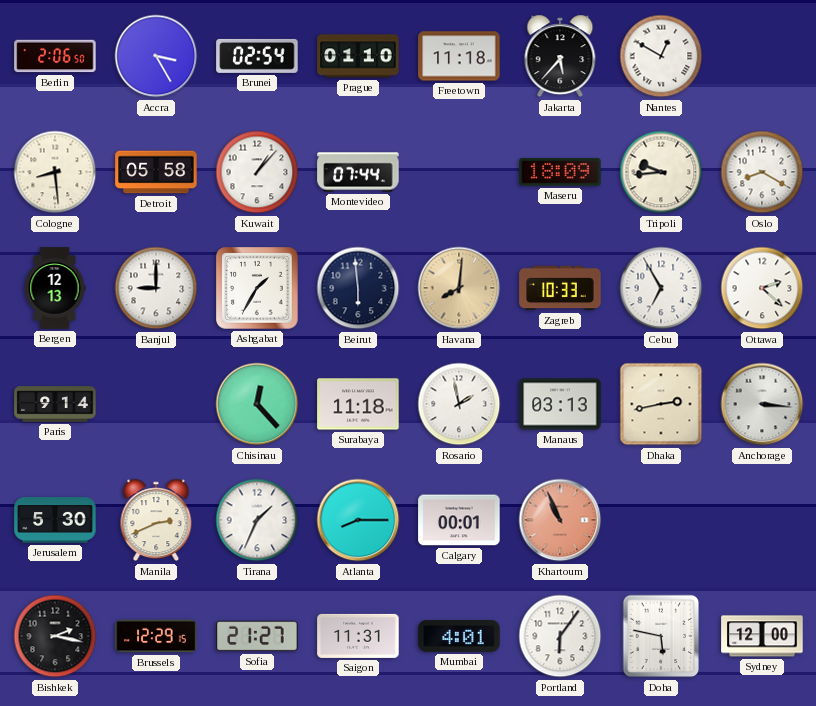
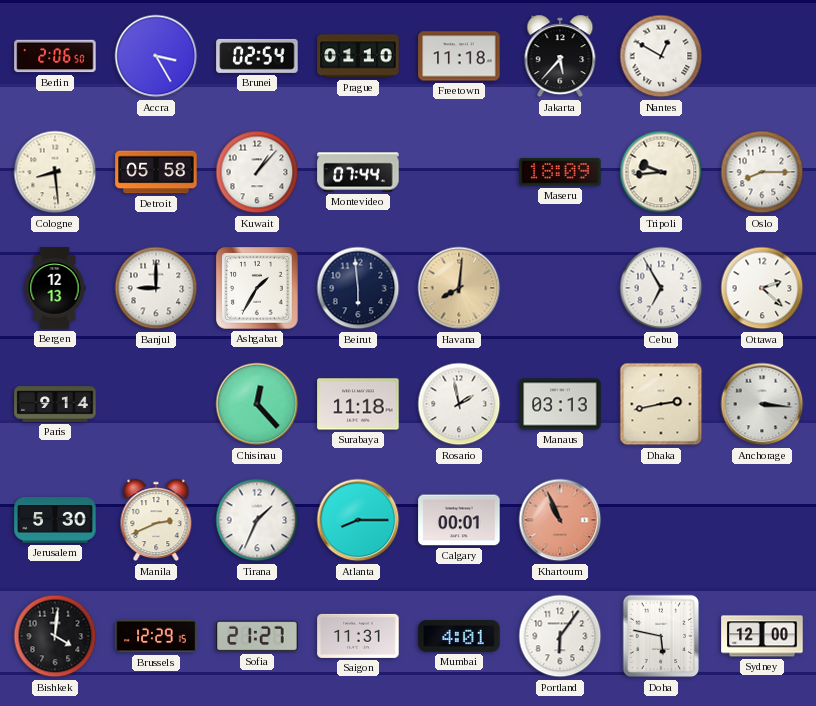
Oslo: 8:20 -> 8:15 (762, 172)
Zagreb: 10:33 -> none (560, 288)
Bishkek: 2:17 -> 4:01 (55, 636)
